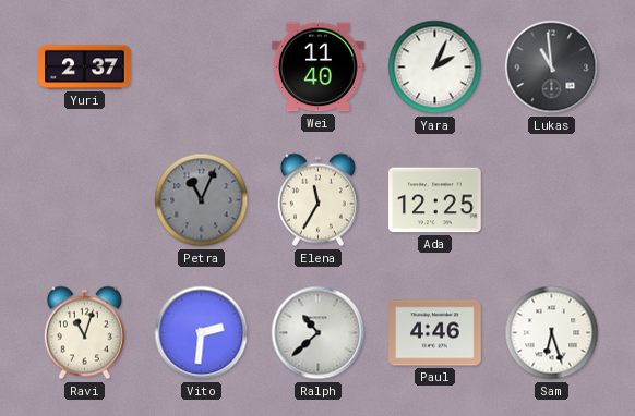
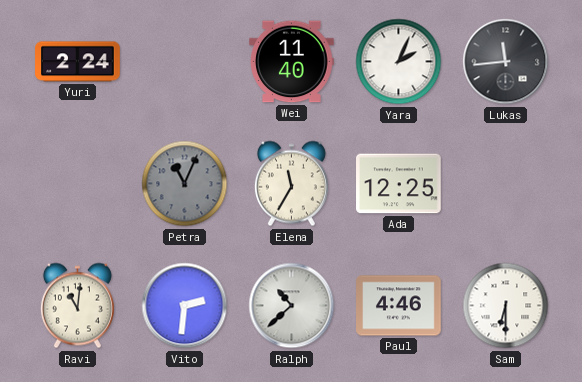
Yuri: 2:37 -> 2:24 (78, 62)
Lukas: 10:59 -> 11:44 (506, 62)
Ravi: 11:03 -> 11:01 (77, 306)
Sam: 6:27 -> 6:30 (506, 306)
